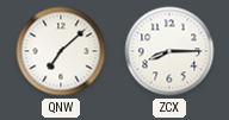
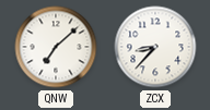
ZCX: 8:15 -> 8:37 (155, 47)
